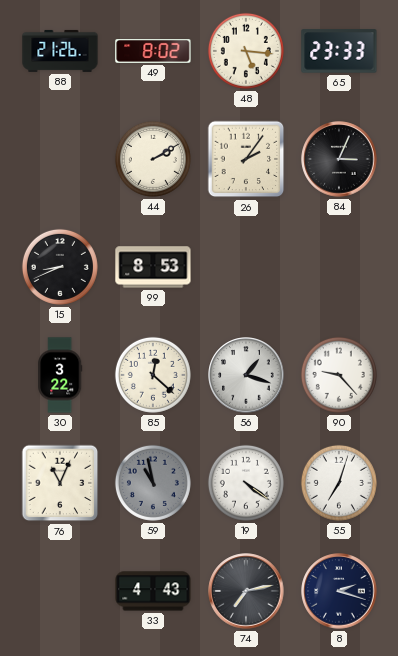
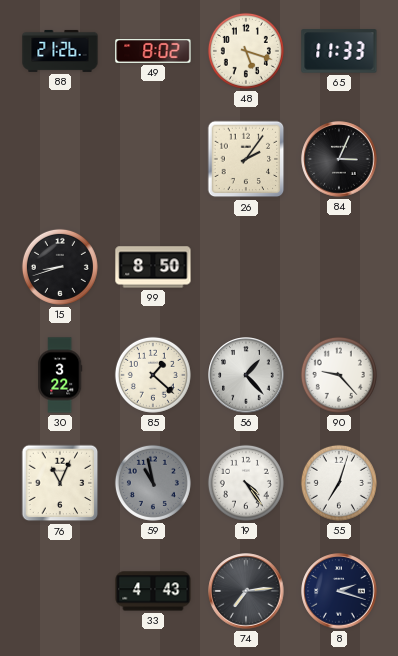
48: 5:16 -> 5:18 (246, 51)
65: 23:33 -> 11:33 (339, 51)
44: 2:10 -> none (153, 159)
15: 8:41 -> 8:42 (60, 267)
99: 8:53 -> 8:50 (153, 267)
85: 12:22 -> 1:22 (153, 375)
56: 1:18 -> 1:23 (246, 375)
19: 4:21 -> 4:24 (246, 483)
74: 7:13 -> 7:14 (246, 591)
